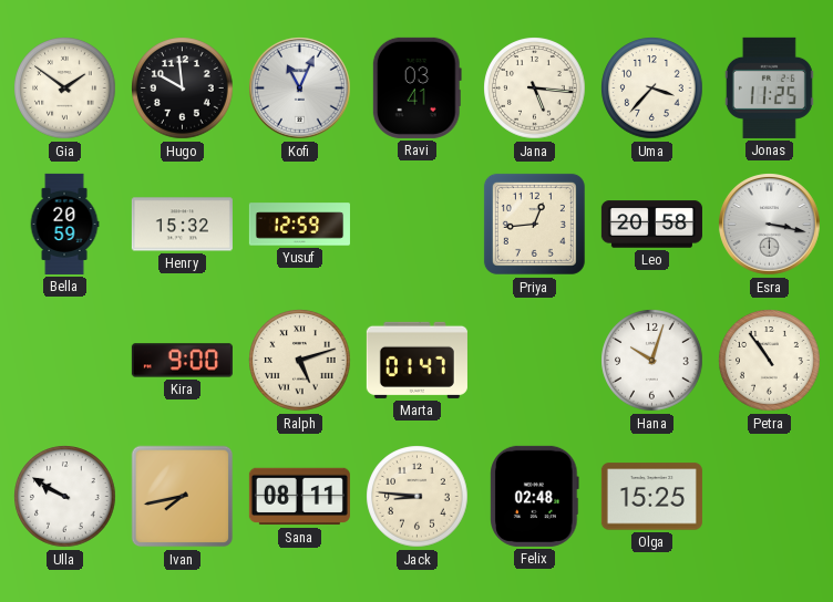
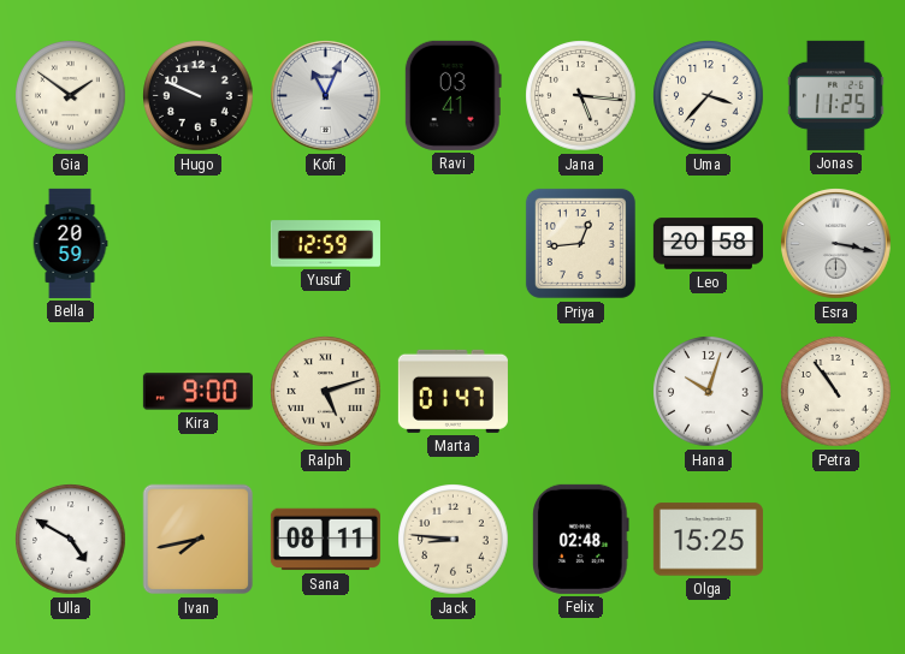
Hugo: 9:59 -> 9:49 (199, 96)
Henry: 15:32 -> none (182, 225)
Ulla: 9:50 -> 4:50 (71, 540)
